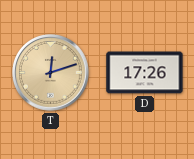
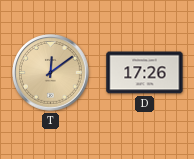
T: 12:12 -> 12:09 (51, 73)
